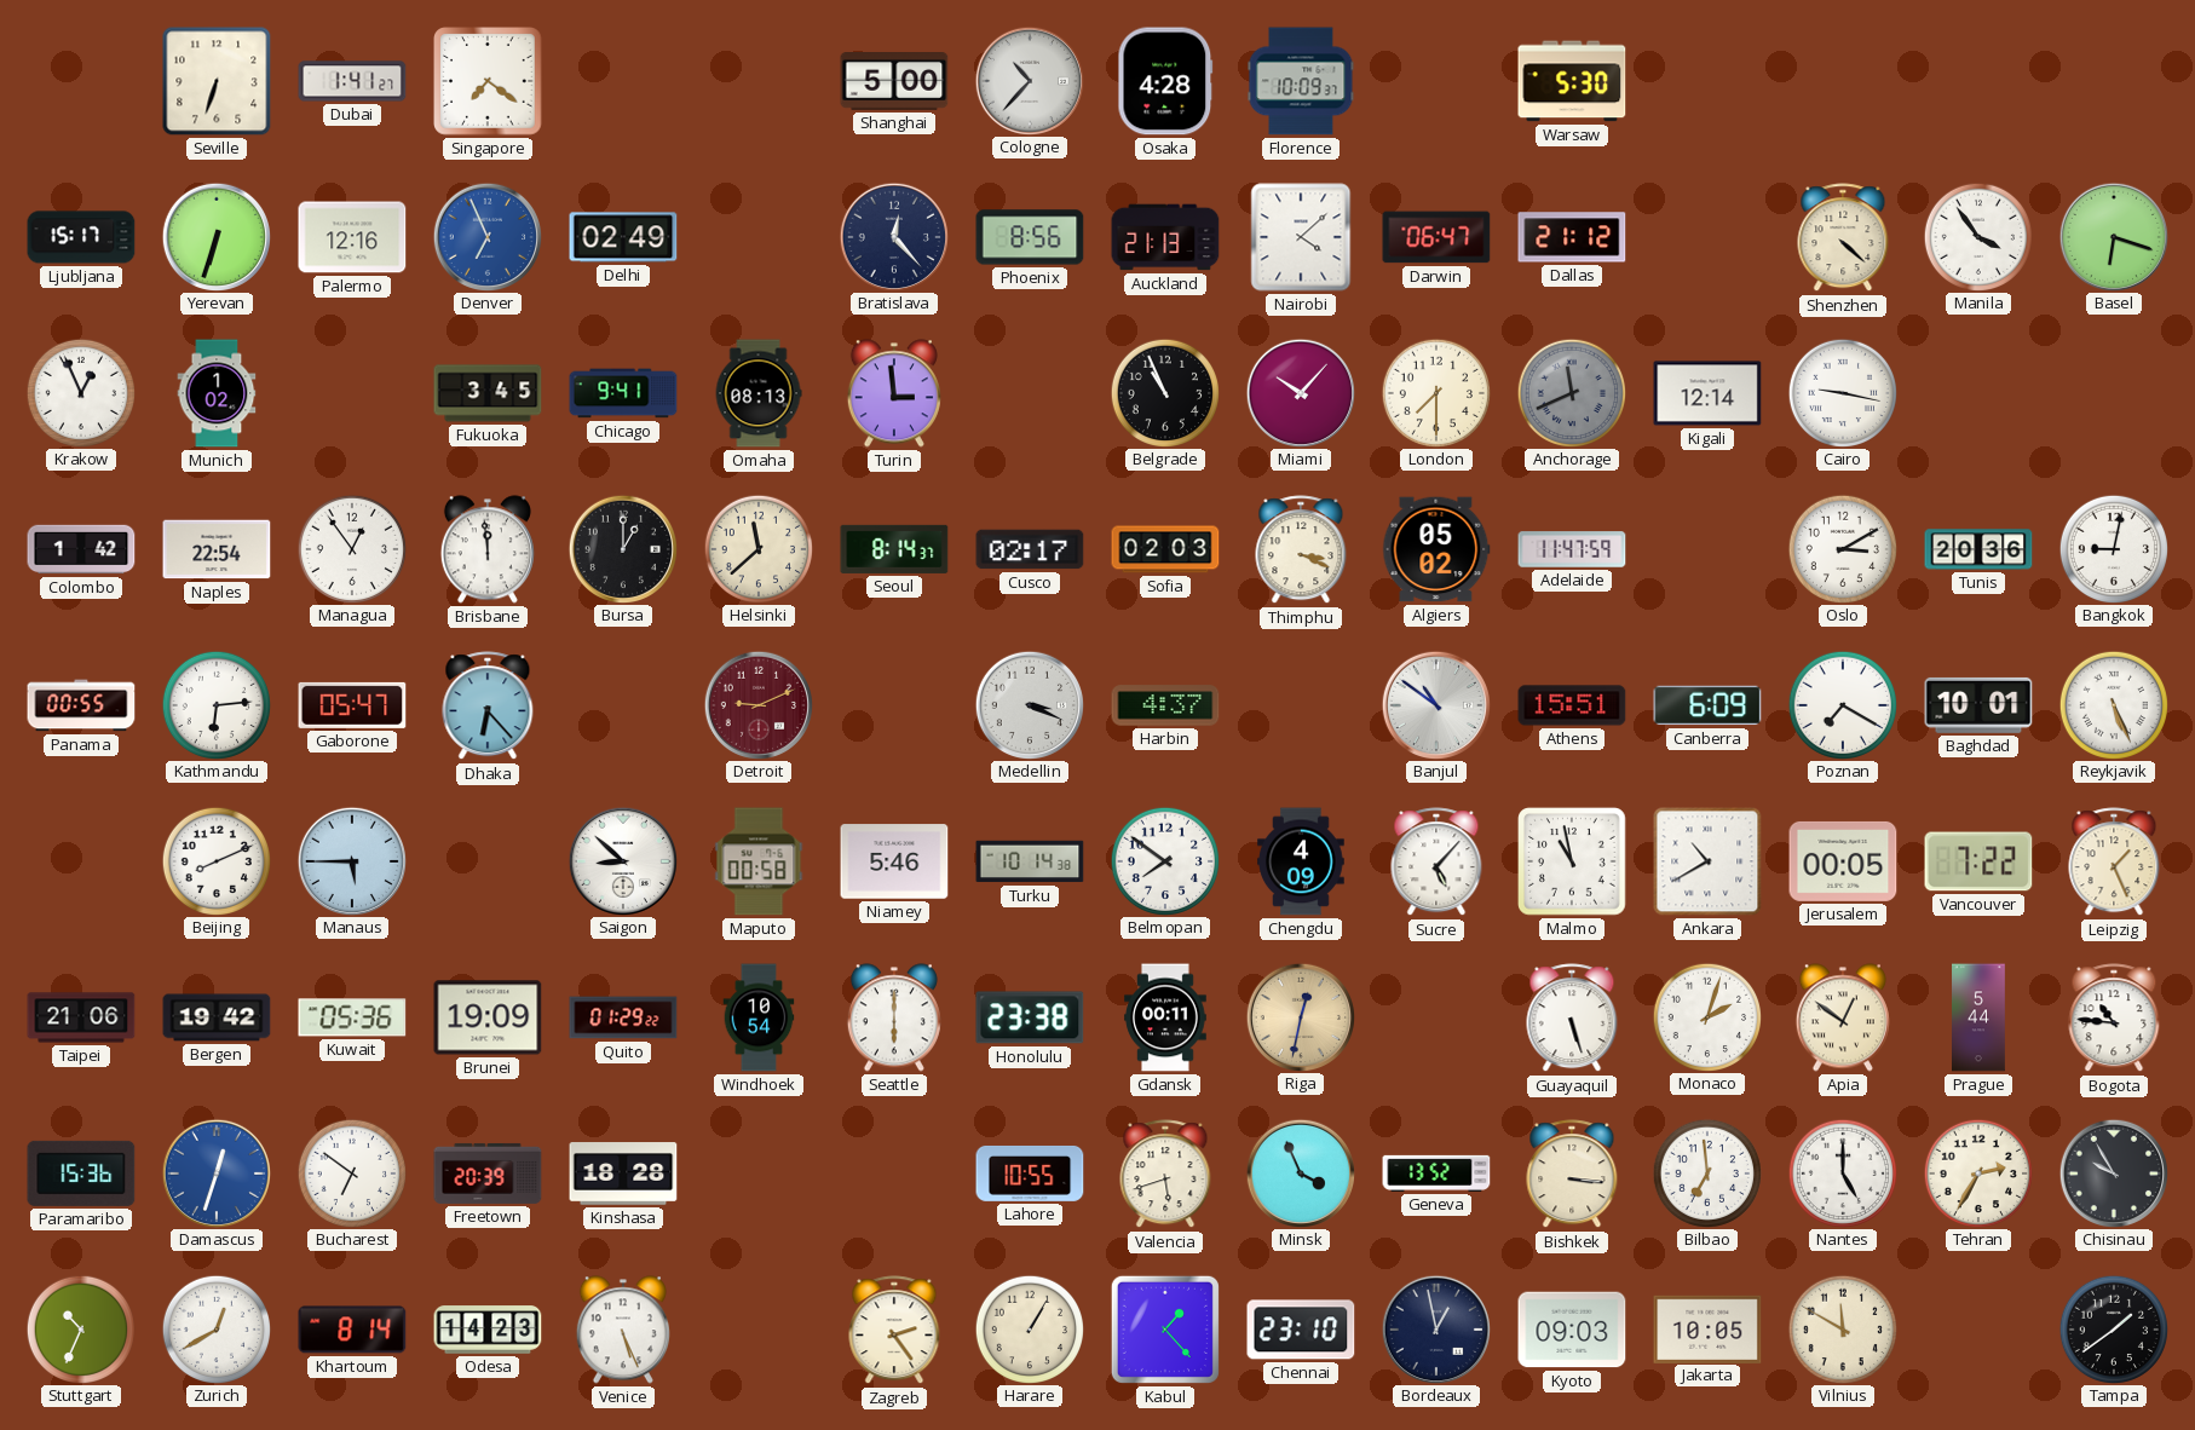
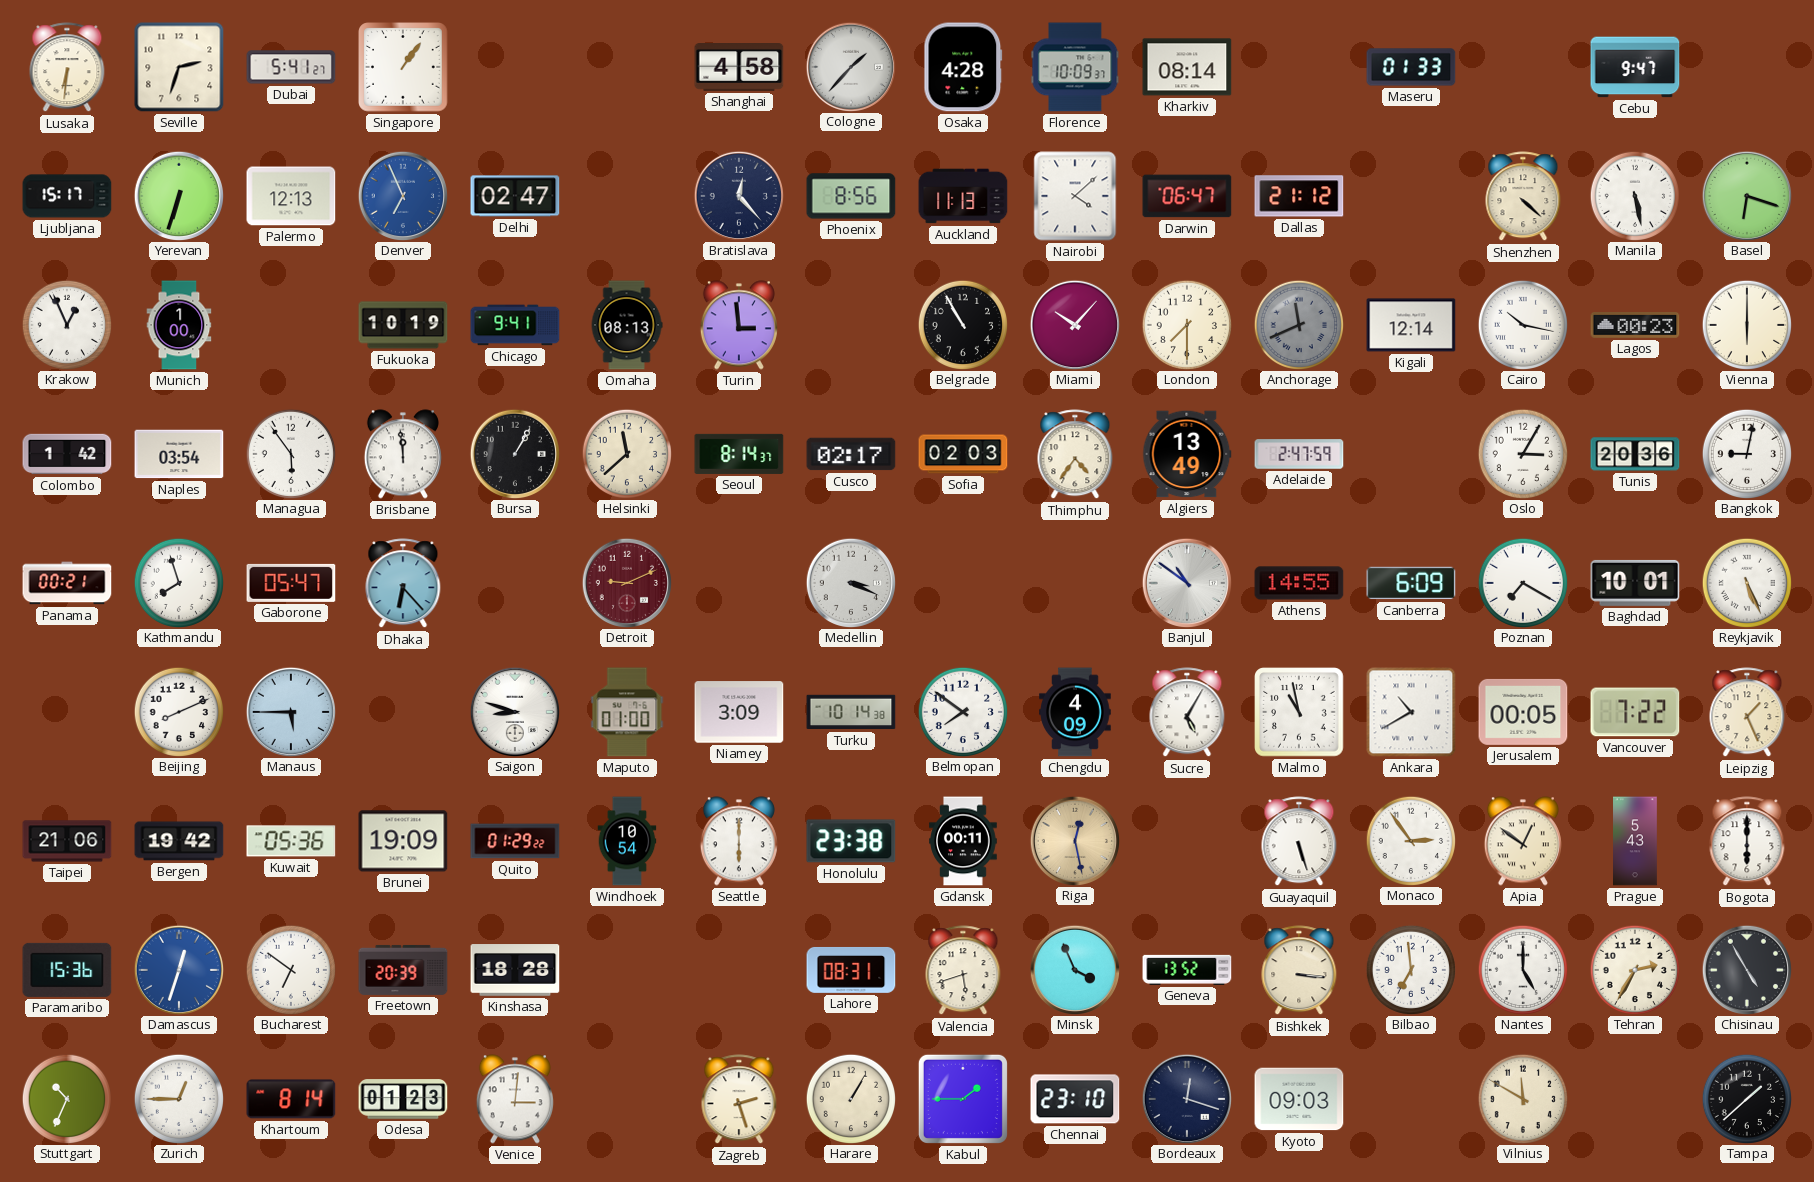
Lusaka: none -> 6:31 (67, 68)
Seville: 6:33 -> 2:33 (179, 67)
Dubai: 1:41 -> 5:41 (291, 67)
Singapore: 7:21 -> 1:06 (403, 67)
Shanghai: 5:00 -> 4:58 (739, 68)
Cologne: 10:37 -> 1:37 (850, 66)
Kharkiv: none -> 08:14 (1187, 67)
Warsaw: 5:30 -> none (1572, 81)
Maseru: none -> 01:33 (1411, 67)
Cebu: none -> 9:47 (1635, 67)
Palermo: 12:16 -> 12:13 (291, 196)
Delhi: 02:49 -> 02:47 (515, 196)
Auckland: 21:13 -> 11:13 (963, 196)
Manila: 3:54 -> 5:28 (1634, 195)
Munich: 1:02 -> 1:00 (179, 325)
Fukuoka: 3:45 -> 10:19 (403, 325)
Belgrade: 10:56 -> 10:55 (962, 324)
Cairo: 9:17 -> 10:17 (1522, 324)
Lagos: none -> 00:23 (1635, 326)
Vienna: none -> 6:00 (1746, 324)
Naples: 22:54 -> 03:54 (179, 454)
Managua: 12:54 -> 5:54 (290, 453)
Bursa: 1:00 -> 1:05 (514, 453)
Thimphu: 3:19 -> 4:36 (1075, 455)
Algiers: 05:02 -> 13:49 (1187, 454)
Adelaide: 11:47 -> 2:47 (1299, 454)
Oslo: 3:10 -> 3:05 (1522, 453)
Panama: 00:55 -> 00:21 (67, 583)
Kathmandu: 6:14 -> 7:57 (178, 582)
Harbin: 4:37 -> none (1165, 705)
Athens: 15:51 -> 14:55 (1299, 583)
Saigon: 8:52 -> 8:48 (514, 711)
Maputo: 00:58 -> 01:00 (627, 712)
Niamey: 5:46 -> 3:09 (739, 712)
Sucre: 5:07 -> 5:05 (1187, 713)
Riga: 12:32 -> 12:28 (1074, 840)
Monaco: 2:03 -> 2:54 (1410, 840)
Prague: 5:44 -> 5:43 (1636, 841)
Bogota: 10:46 -> 6:00 (1747, 842)
Lahore: 10:55 -> 08:31 (851, 970)
Chisinau: 9:55 -> 4:55 (1746, 969)
Zurich: 12:40 -> 12:45 (178, 1098)
Odesa: 14:23 -> 01:23 (403, 1099)
Venice: 5:26 -> 3:01 (515, 1099)
Zagreb: 2:24 -> 2:27 (739, 1100)
Kabul: 1:23 -> 1:45 (963, 1099)
Bordeaux: 12:58 -> 12:18 (1186, 1098)
Jakarta: 10:05 -> none (1707, 1328)
Tampa: 1:39 -> 1:38 (1746, 1098)
